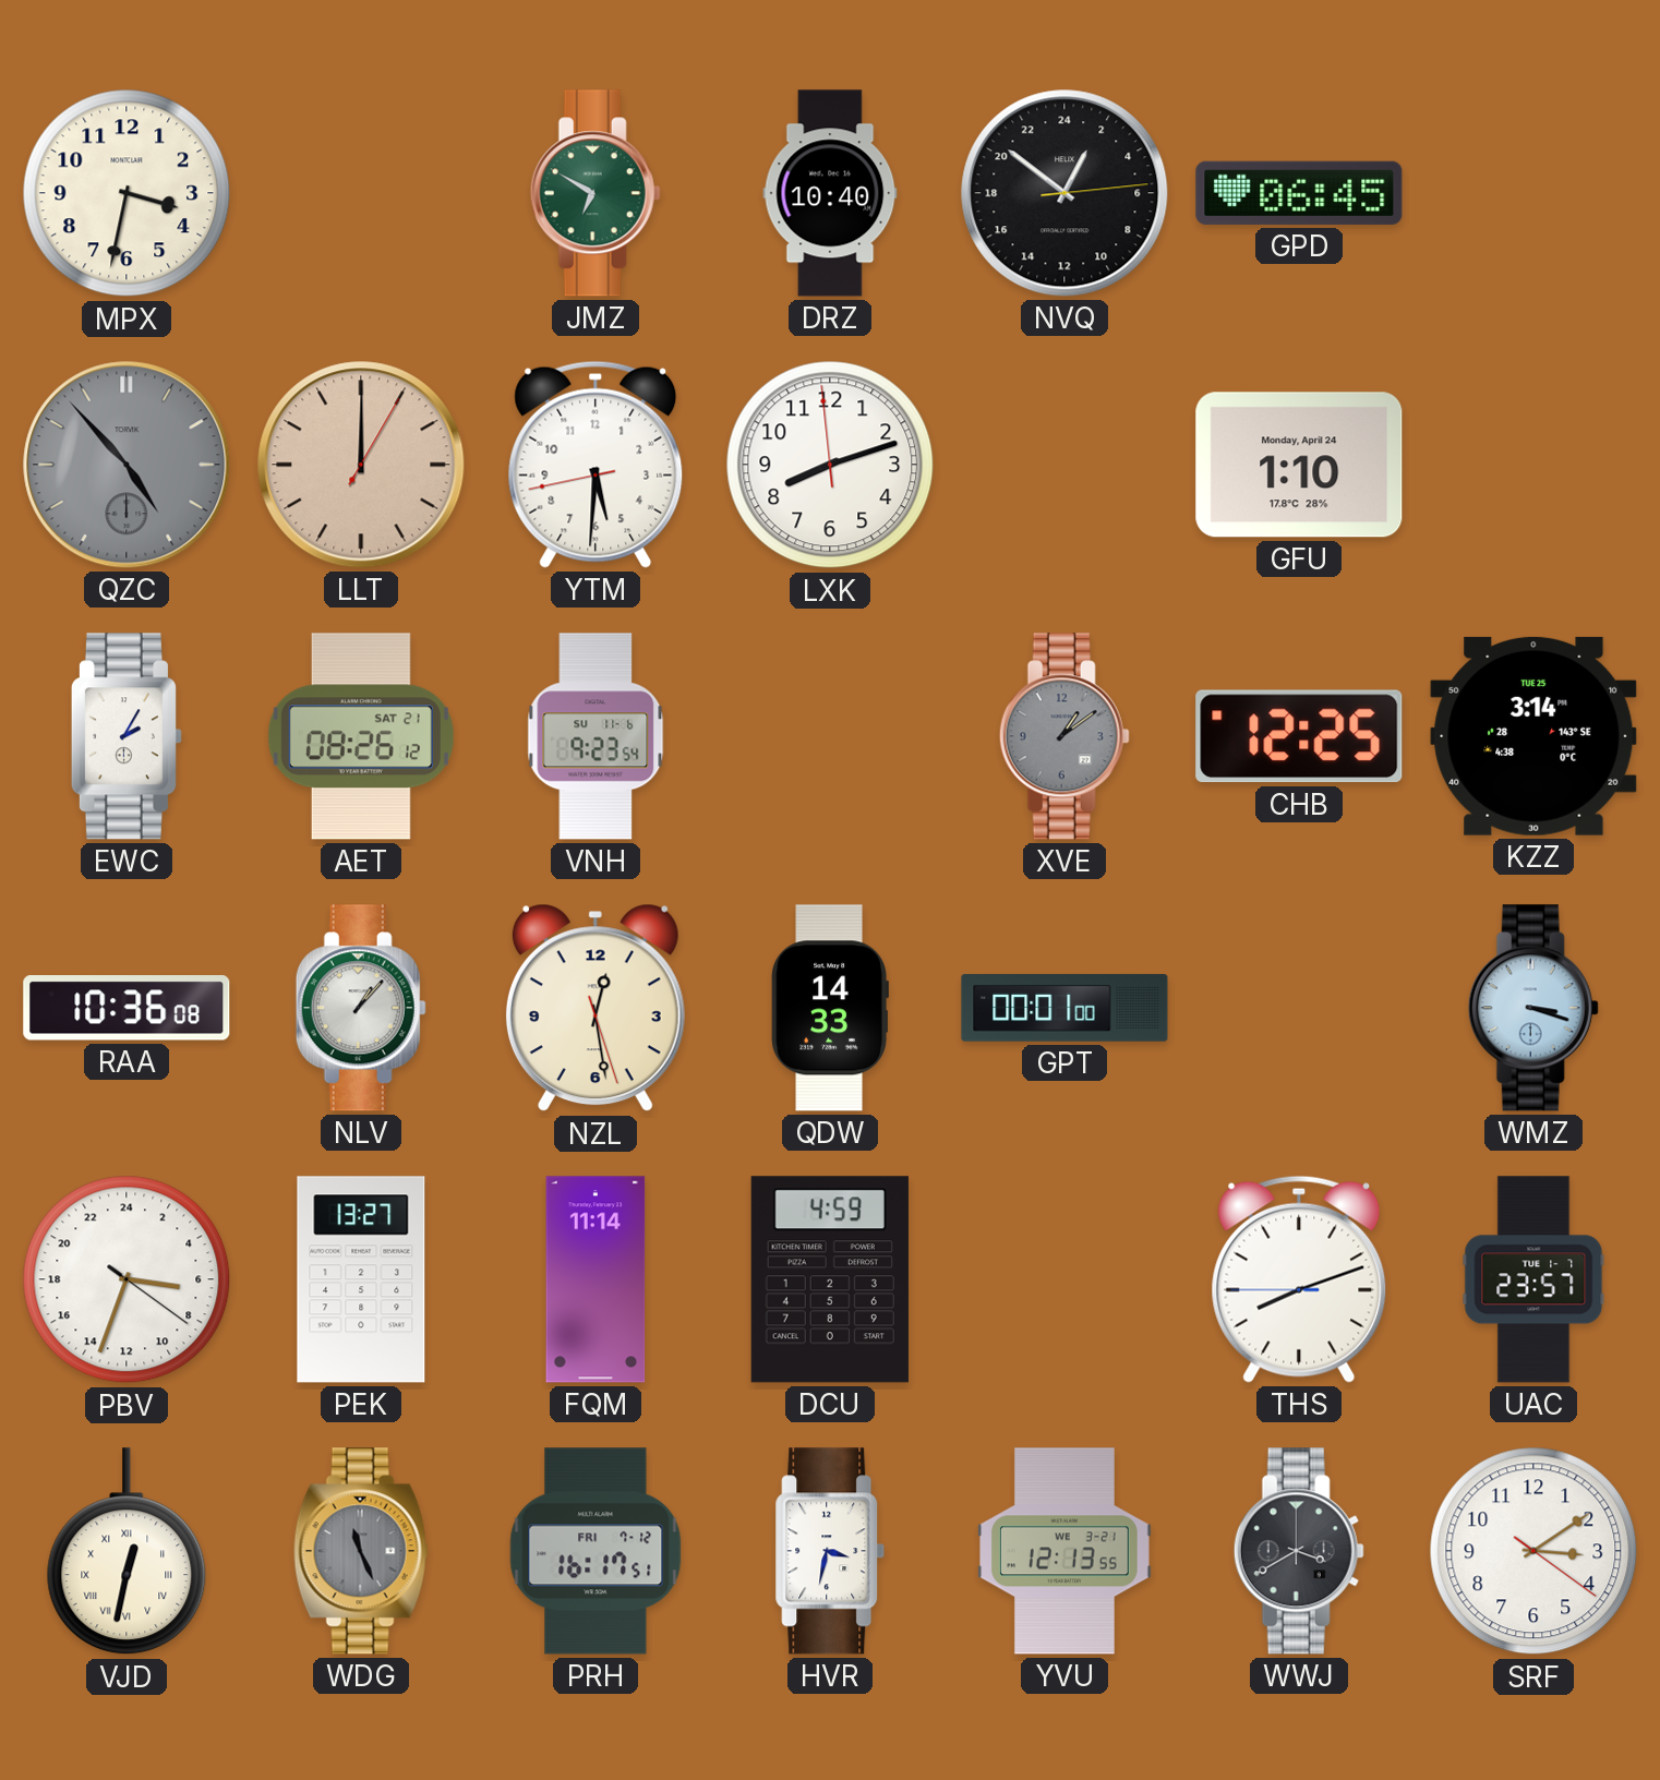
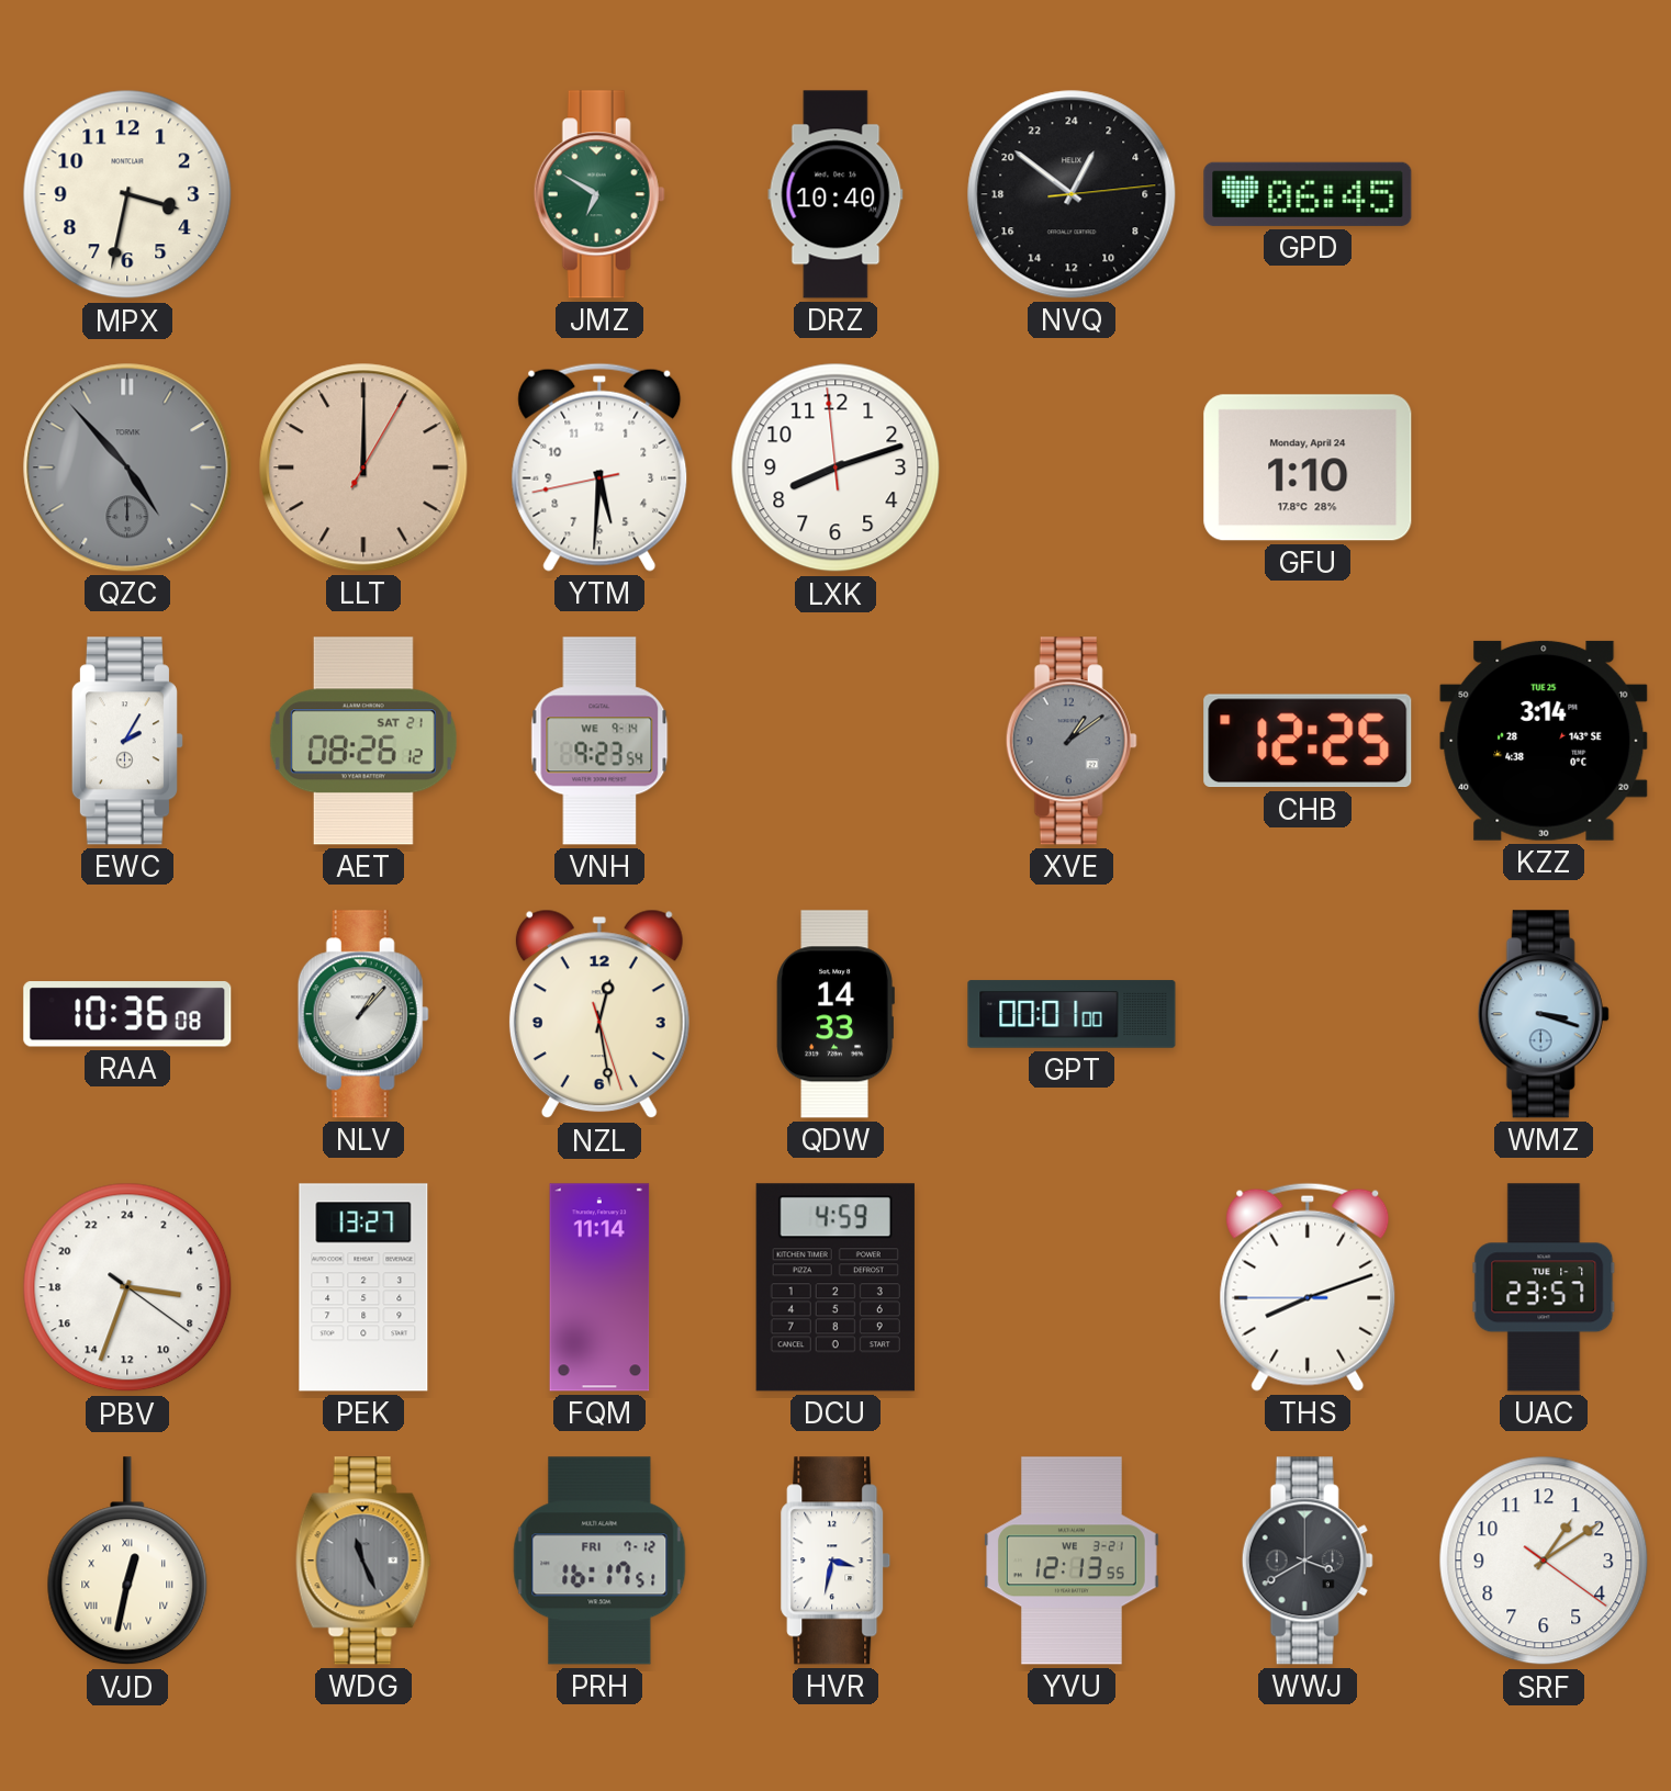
VNH date: SU 11-6 -> WE 9-14 (599, 741)
SRF: 3:09 -> 1:09 (1544, 1561)
